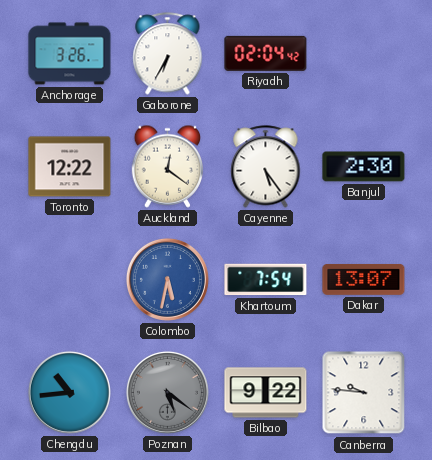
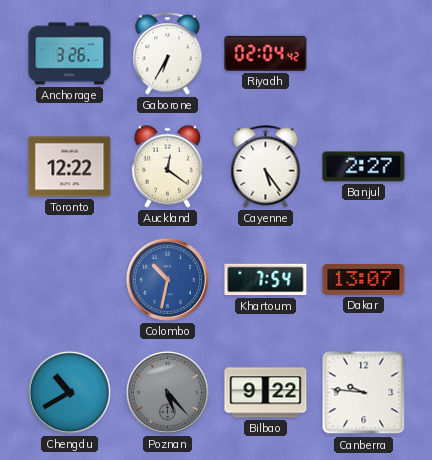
Banjul: 2:30 -> 2:27 (364, 167)
Colombo: 5:32 -> 10:32 (167, 279)
Chengdu: 10:44 -> 10:40 (69, 392)
Poznan: 5:21 -> 5:23 (167, 392)
